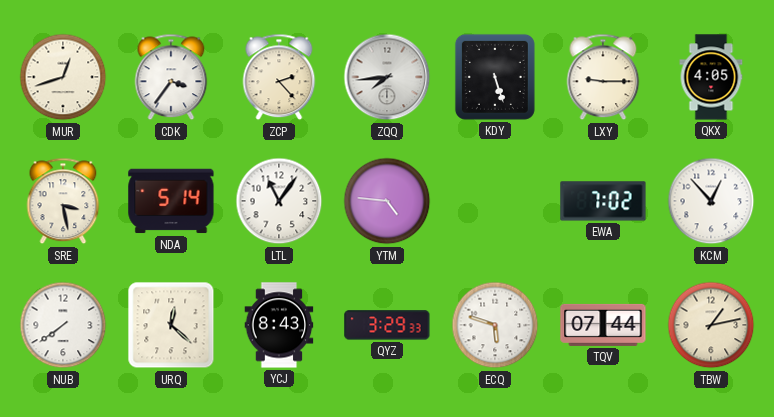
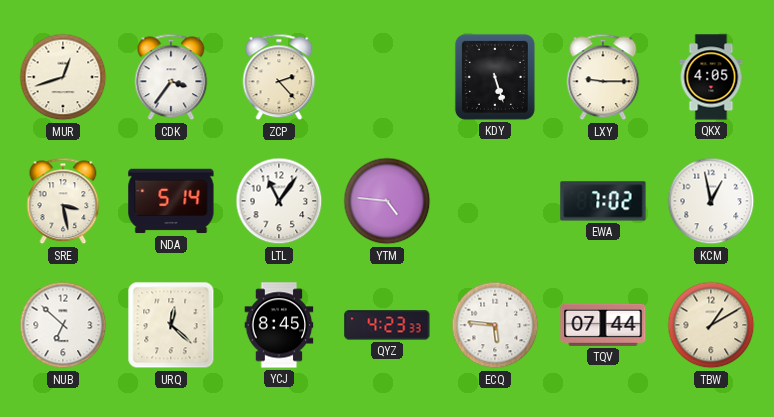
ZQQ: 7:44 -> none (387, 77)
KCM: 12:53 -> 12:58 (711, 201)
NUB: 7:39 -> 6:52 (63, 325)
YCJ: 8:43 -> 8:45 (279, 325)
QYZ: 3:29 -> 4:23 (387, 325)
ECQ: 5:48 -> 5:46 (495, 325)
TBW: 1:13 -> 1:10 (711, 325)
